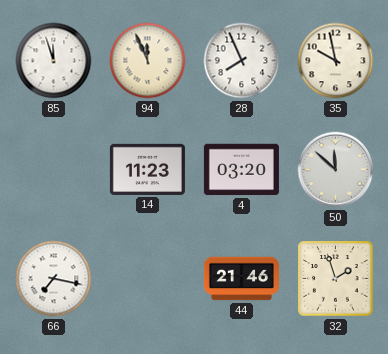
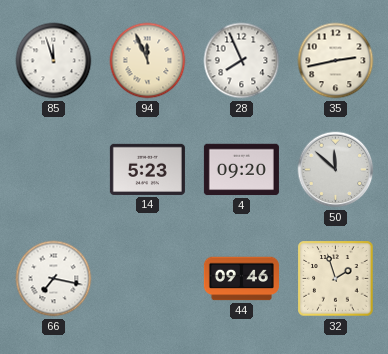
35: 9:58 -> 2:43 (336, 61)
14: 11:23 -> 5:23 (147, 169)
4: 03:20 -> 09:20 (241, 170)
44: 21:46 -> 09:46 (241, 279)
